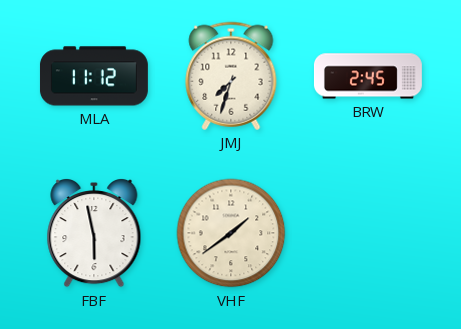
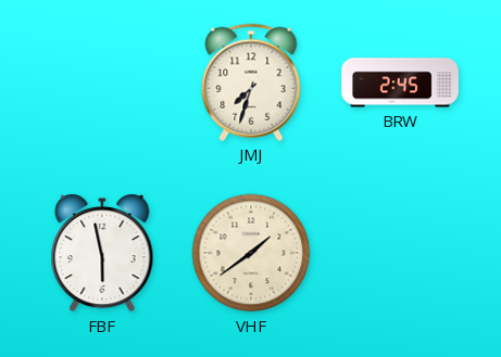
MLA: 11:12 -> none (94, 76)
